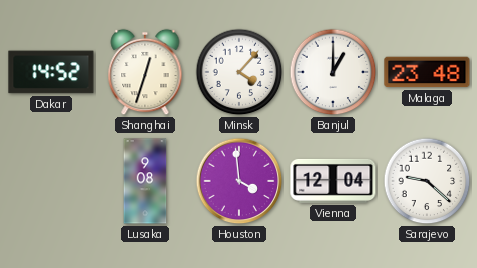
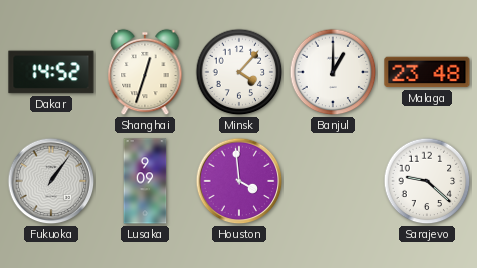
Fukuoka: none -> 1:06 (51, 181)
Lusaka: 9:08 -> 9:09 (145, 181)
Vienna: 12:04 -> none (333, 181)
